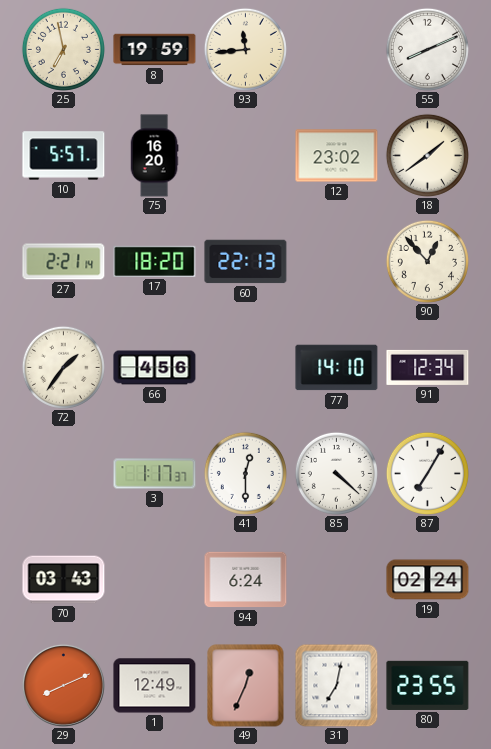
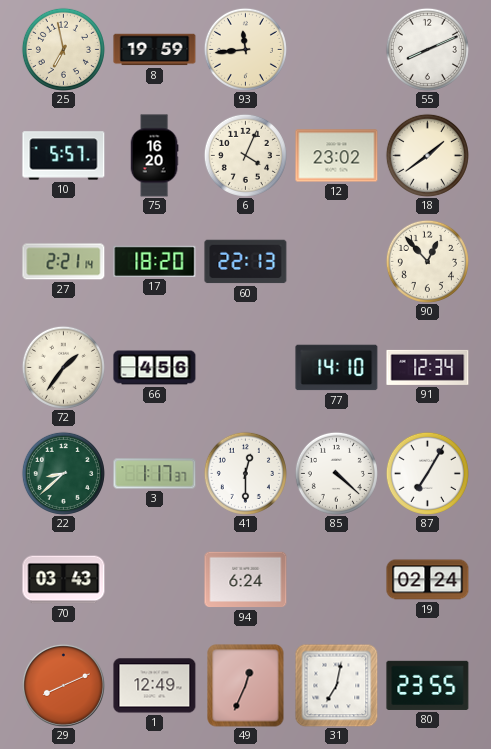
6: none -> 4:04 (245, 155)
22: none -> 8:38 (63, 473)
